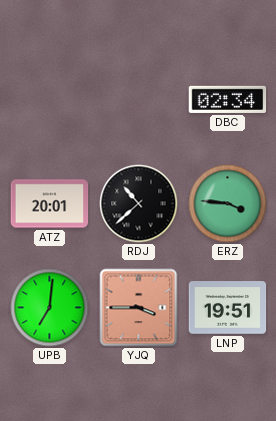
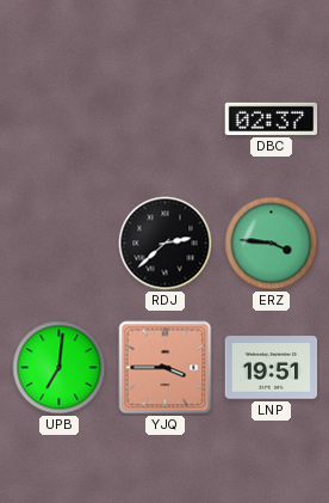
DBC: 02:34 -> 02:37 (272, 118)
ATZ: 20:01 -> none (50, 204)
RDJ: 10:38 -> 2:38 (166, 244)
